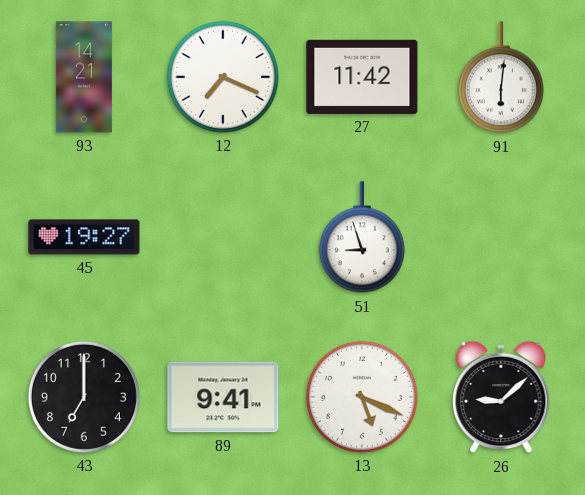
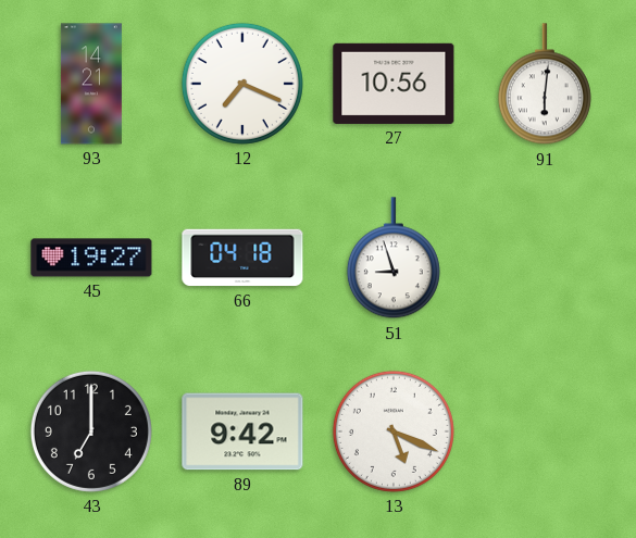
27: 11:42 -> 10:56 (394, 84)
66: none -> 04:18 (242, 258)
89: 9:41 -> 9:42 (242, 431)
26: 9:08 -> none (501, 397)
